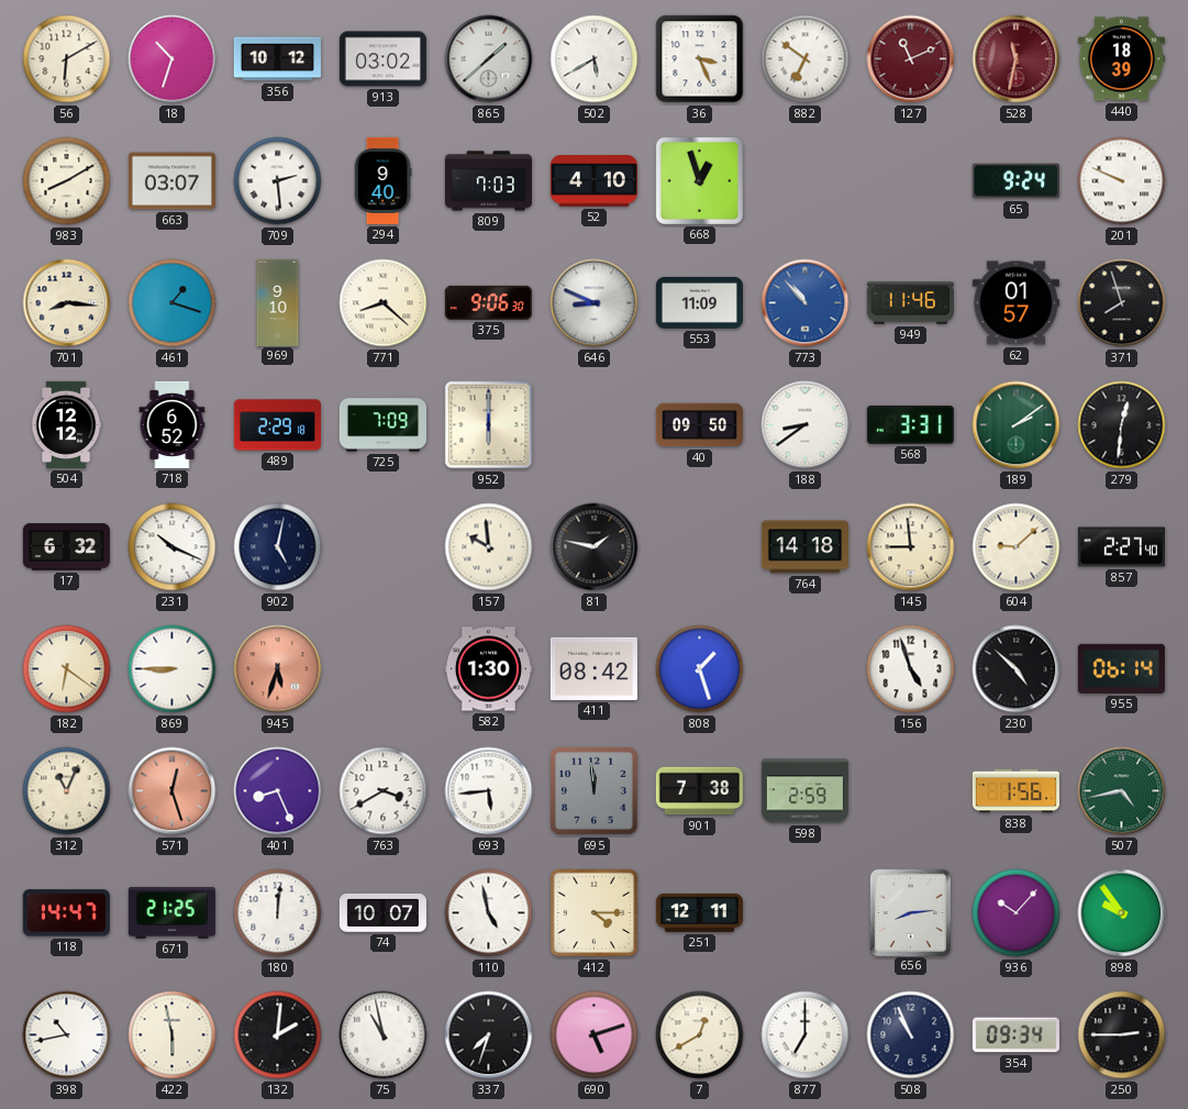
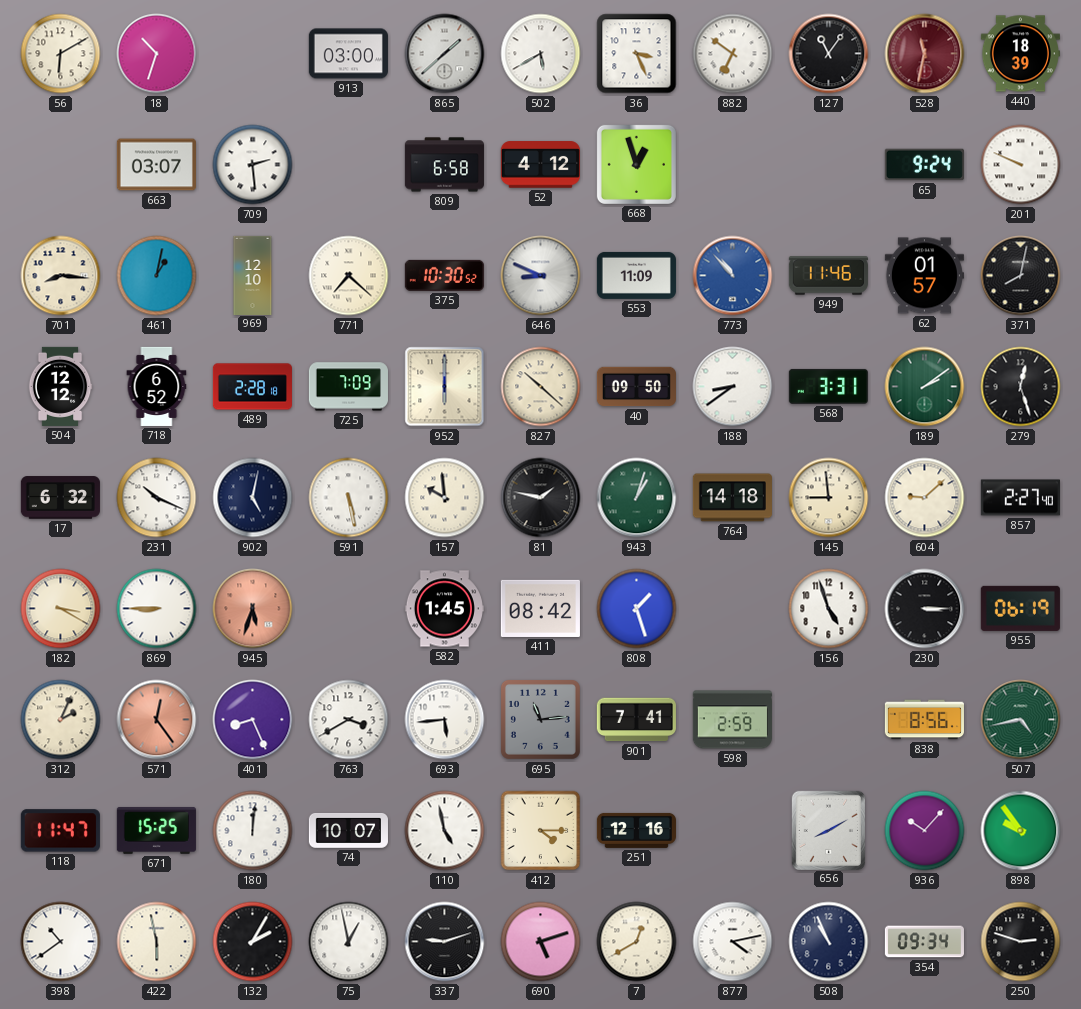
356: 10:12 -> none (277, 59)
913: 03:02 -> 03:00 (348, 54)
127: 11:11 -> 11:06 (829, 54)
127 dial: burgundy -> black (829, 54)
983: 8:10 -> none (67, 181)
294: 9:40 -> none (382, 180)
809: 7:03 -> 6:58 (444, 165)
52: 4:10 -> 4:12 (540, 165)
461: 1:18 -> 1:02 (157, 276)
969: 9:10 -> 12:10 (253, 275)
771: 8:22 -> 7:22 (349, 276)
375: 9:06 -> 10:30 (444, 275)
371: 7:57 -> 8:02 (1021, 276)
489: 2:29 -> 2:28 (252, 387)
827: none -> 10:22 (541, 387)
279: 12:31 -> 12:27 (1021, 387)
591: none -> 5:28 (349, 498)
943: none -> 1:03 (637, 498)
182: 6:21 -> 3:20 (61, 609)
582: 1:30 -> 1:45 (444, 609)
230: 4:52 -> 3:15 (925, 609)
955: 06:14 -> 06:19 (1020, 608)
312: 11:04 -> 2:04 (61, 720)
571: 12:27 -> 12:24 (157, 720)
695: 11:59 -> 11:14 (540, 719)
901: 7:38 -> 7:41 (636, 720)
838: 1:56 -> 8:56 (924, 720)
118: 14:47 -> 11:47 (60, 831)
671: 21:25 -> 15:25 (156, 830)
251: 12:11 -> 12:16 (636, 830)
656: 8:14 -> 8:10 (828, 830)
398: 10:43 -> 10:39 (61, 942)
132: 2:01 -> 2:05 (253, 942)
75: 10:58 -> 12:58 (349, 942)
337: 7:33 -> 9:12 (445, 942)
877: 7:00 -> 4:13 (733, 942)
250: 2:45 -> 2:48 (1021, 942)
